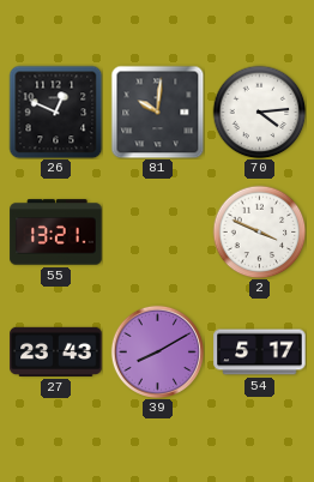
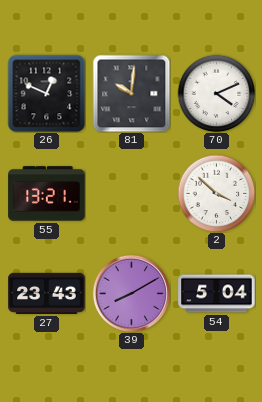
70: 4:14 -> 4:11 (216, 93)
2: 3:49 -> 3:52 (216, 193)
54: 5:17 -> 5:04 (217, 294)
